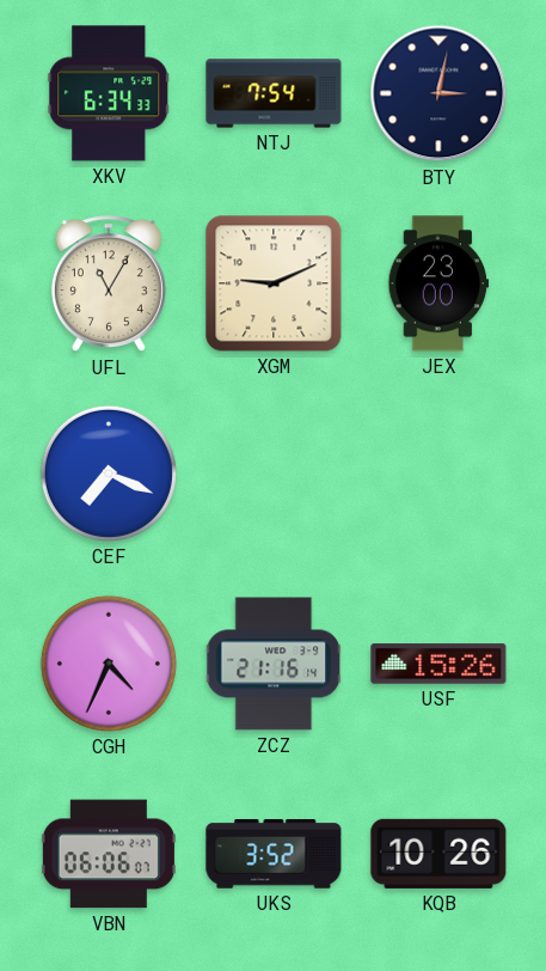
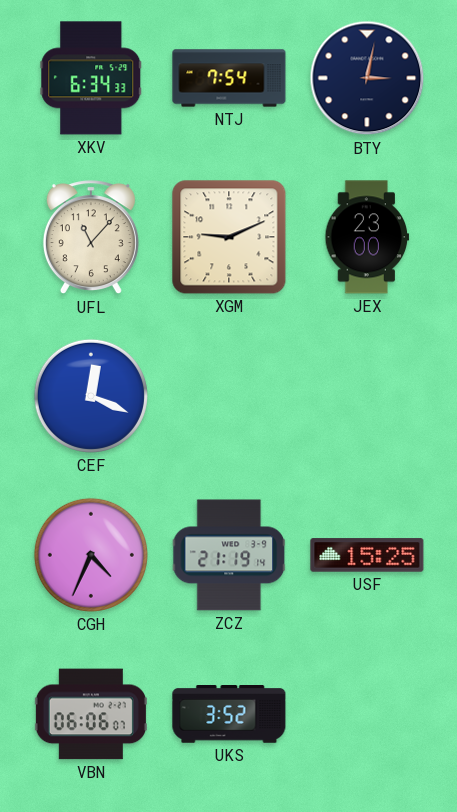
UFL: 11:05 -> 11:07 (91, 238)
CEF: 7:19 -> 12:19 (91, 396)
ZCZ: 21:16 -> 21:19 (229, 555)
USF: 15:26 -> 15:25 (367, 555)
KQB: 10:26 -> none (438, 854)
